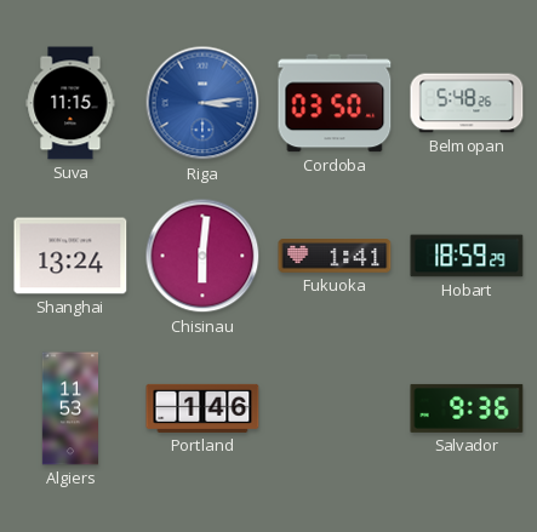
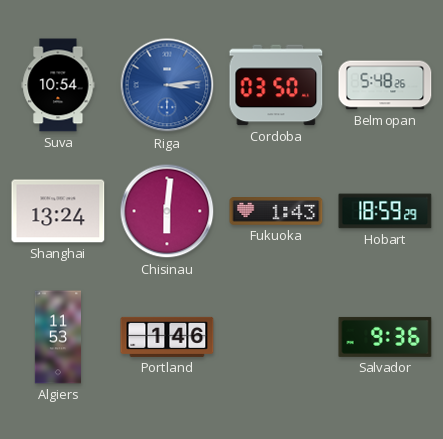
Suva: 11:15 -> 10:54 (58, 85)
Fukuoka: 1:41 -> 1:43 (276, 211)
